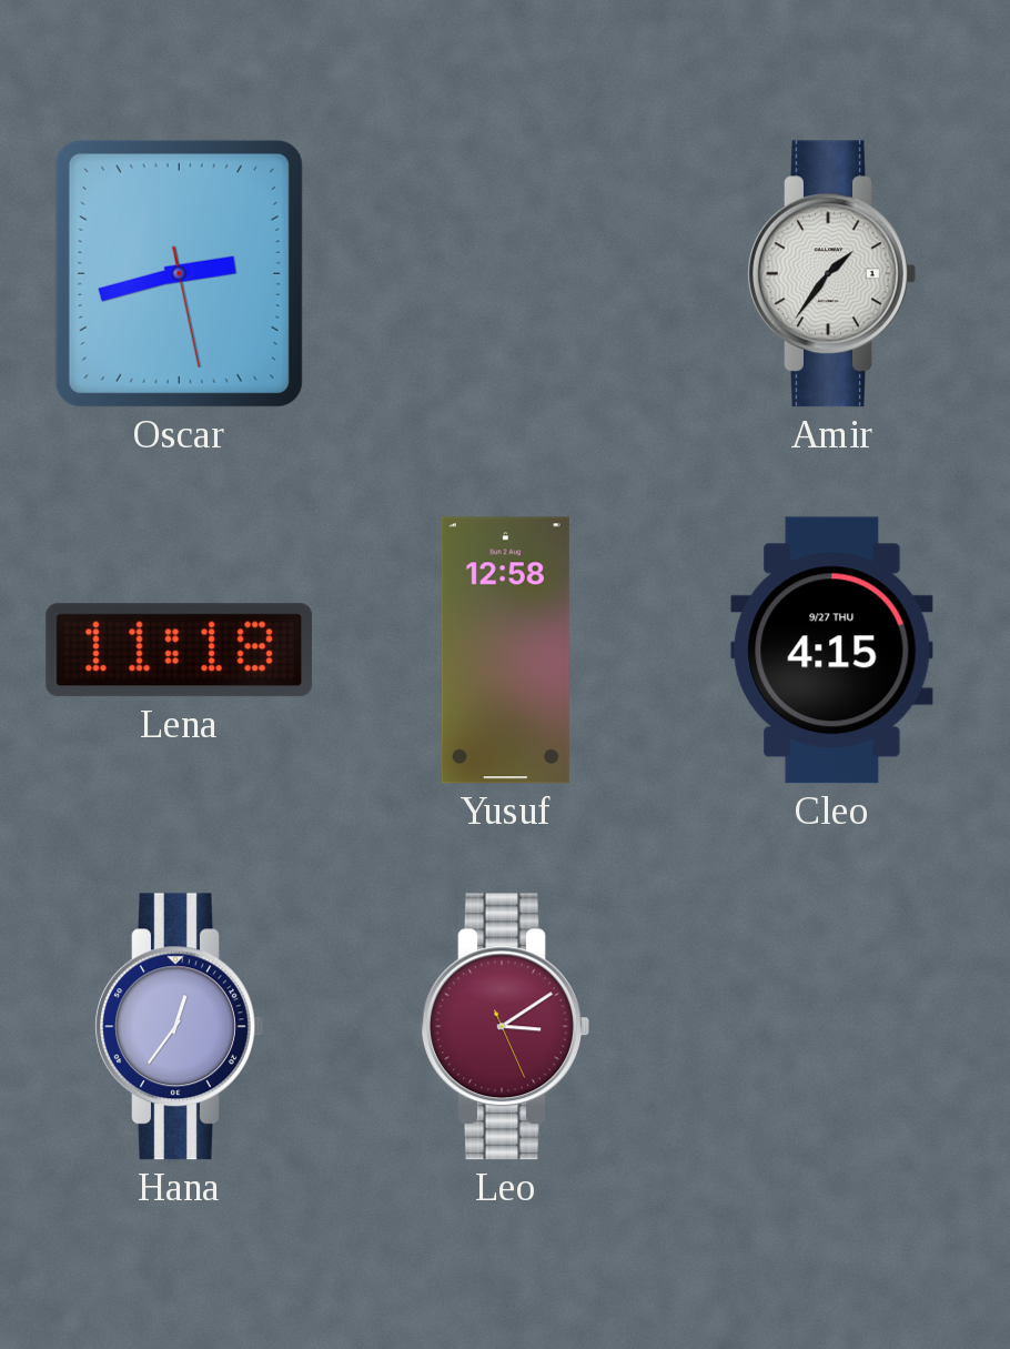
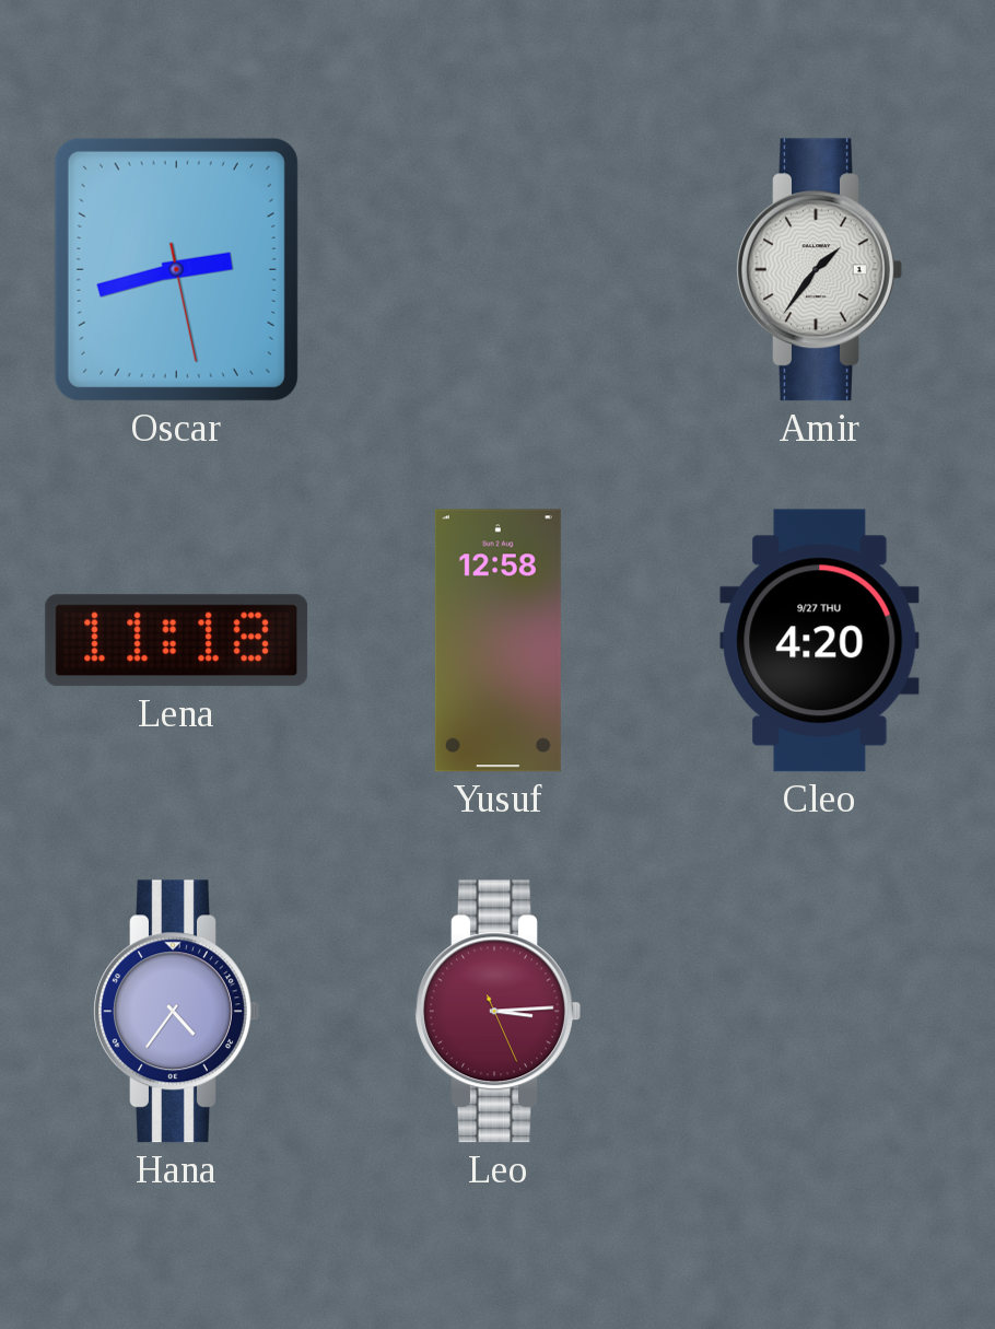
Cleo: 4:15 -> 4:20 (820, 641)
Hana: 12:36 -> 4:36 (176, 1012)
Leo: 3:09 -> 3:14 (497, 1012)
